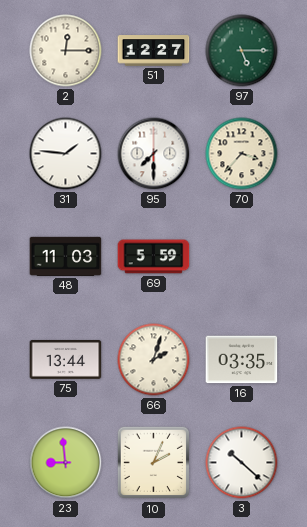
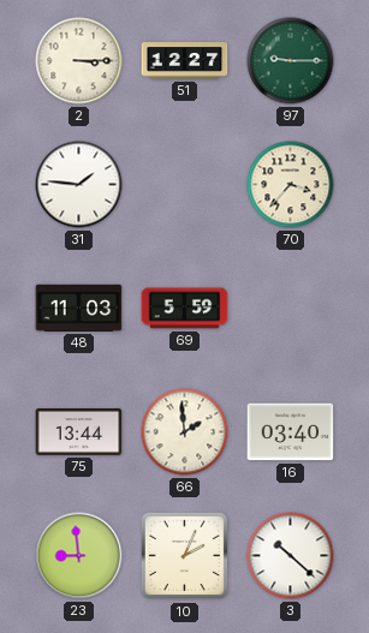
2: 12:15 -> 3:15 (79, 61)
97: 5:15 -> 9:15 (291, 61)
95: 7:30 -> none (154, 154)
66: 2:03 -> 1:59 (185, 432)
16: 03:35 -> 03:40 (291, 432)
